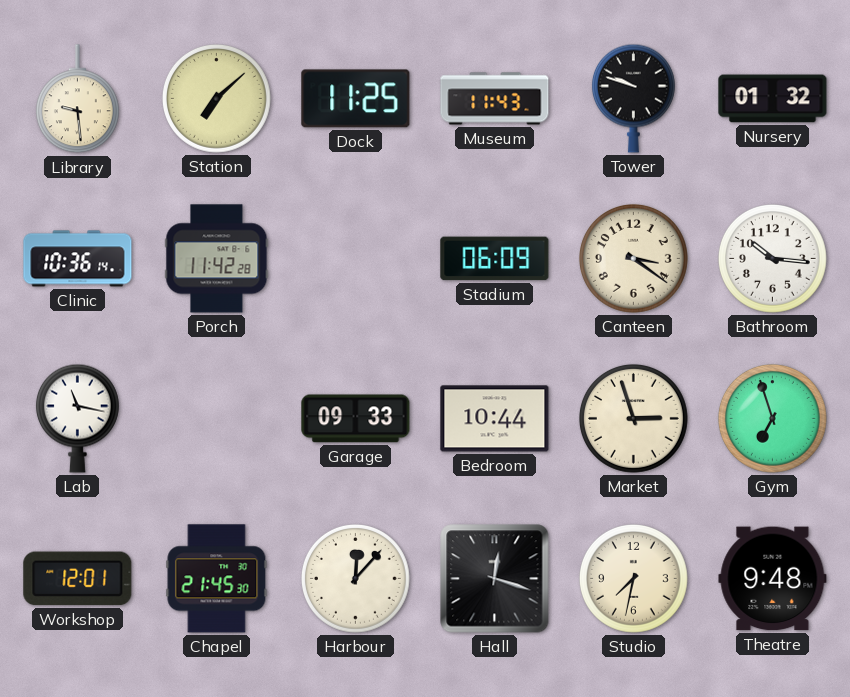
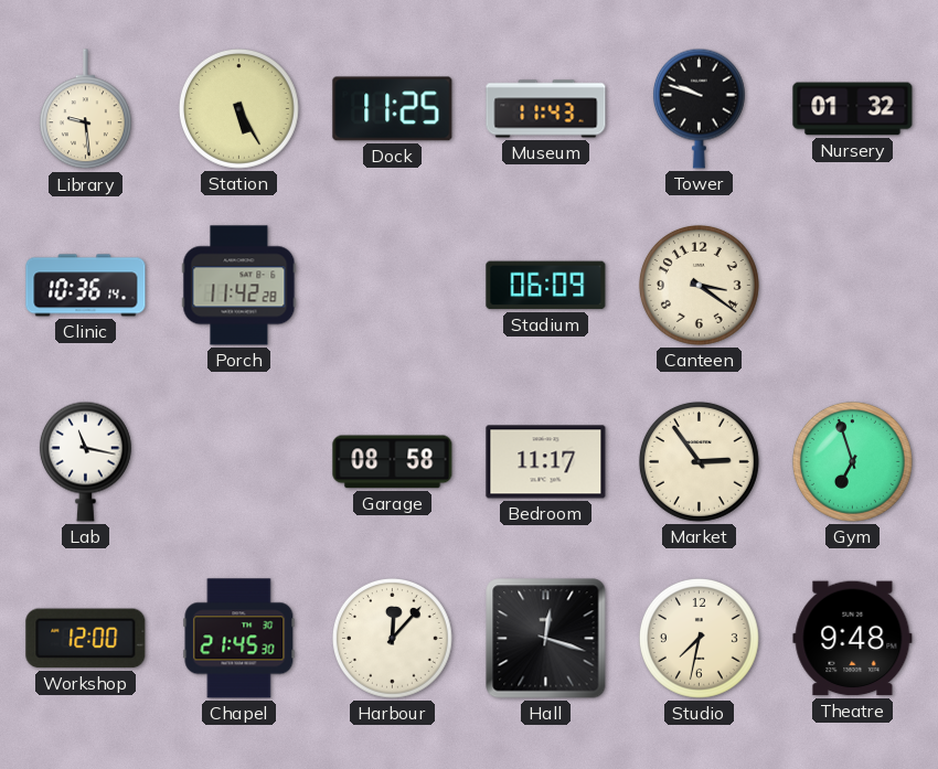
Station: 7:08 -> 5:25 (239, 109)
Bathroom: 10:16 -> none (773, 259)
Garage: 09:33 -> 08:58 (393, 462)
Bedroom: 10:44 -> 11:17 (546, 462)
Market: 2:57 -> 2:54 (700, 462)
Workshop: 12:01 -> 12:00 (86, 639)
